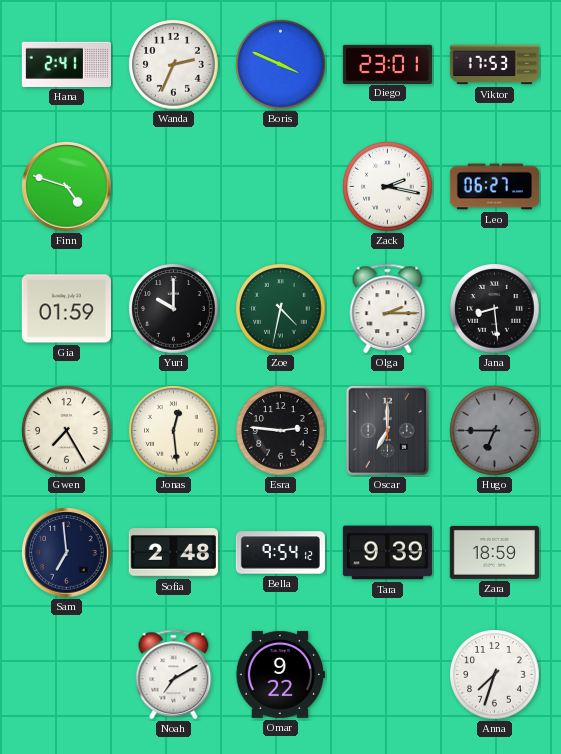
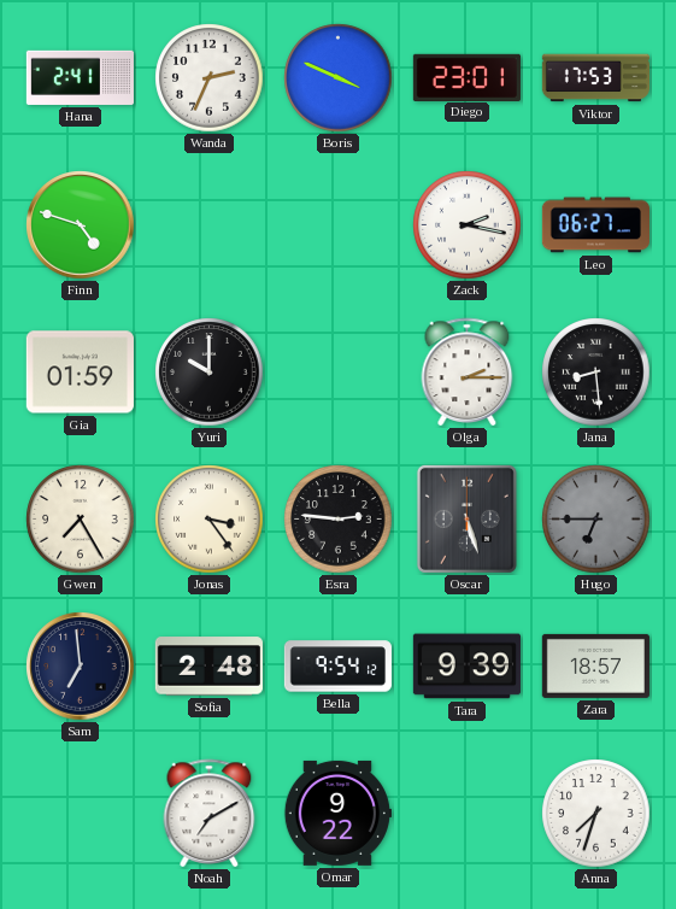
Zoe: 4:32 -> none (281, 309)
Jonas: 12:29 -> 3:24 (210, 520)
Oscar: 7:00 -> 5:27 (466, 518)
Zara: 18:59 -> 18:57 (595, 665)
